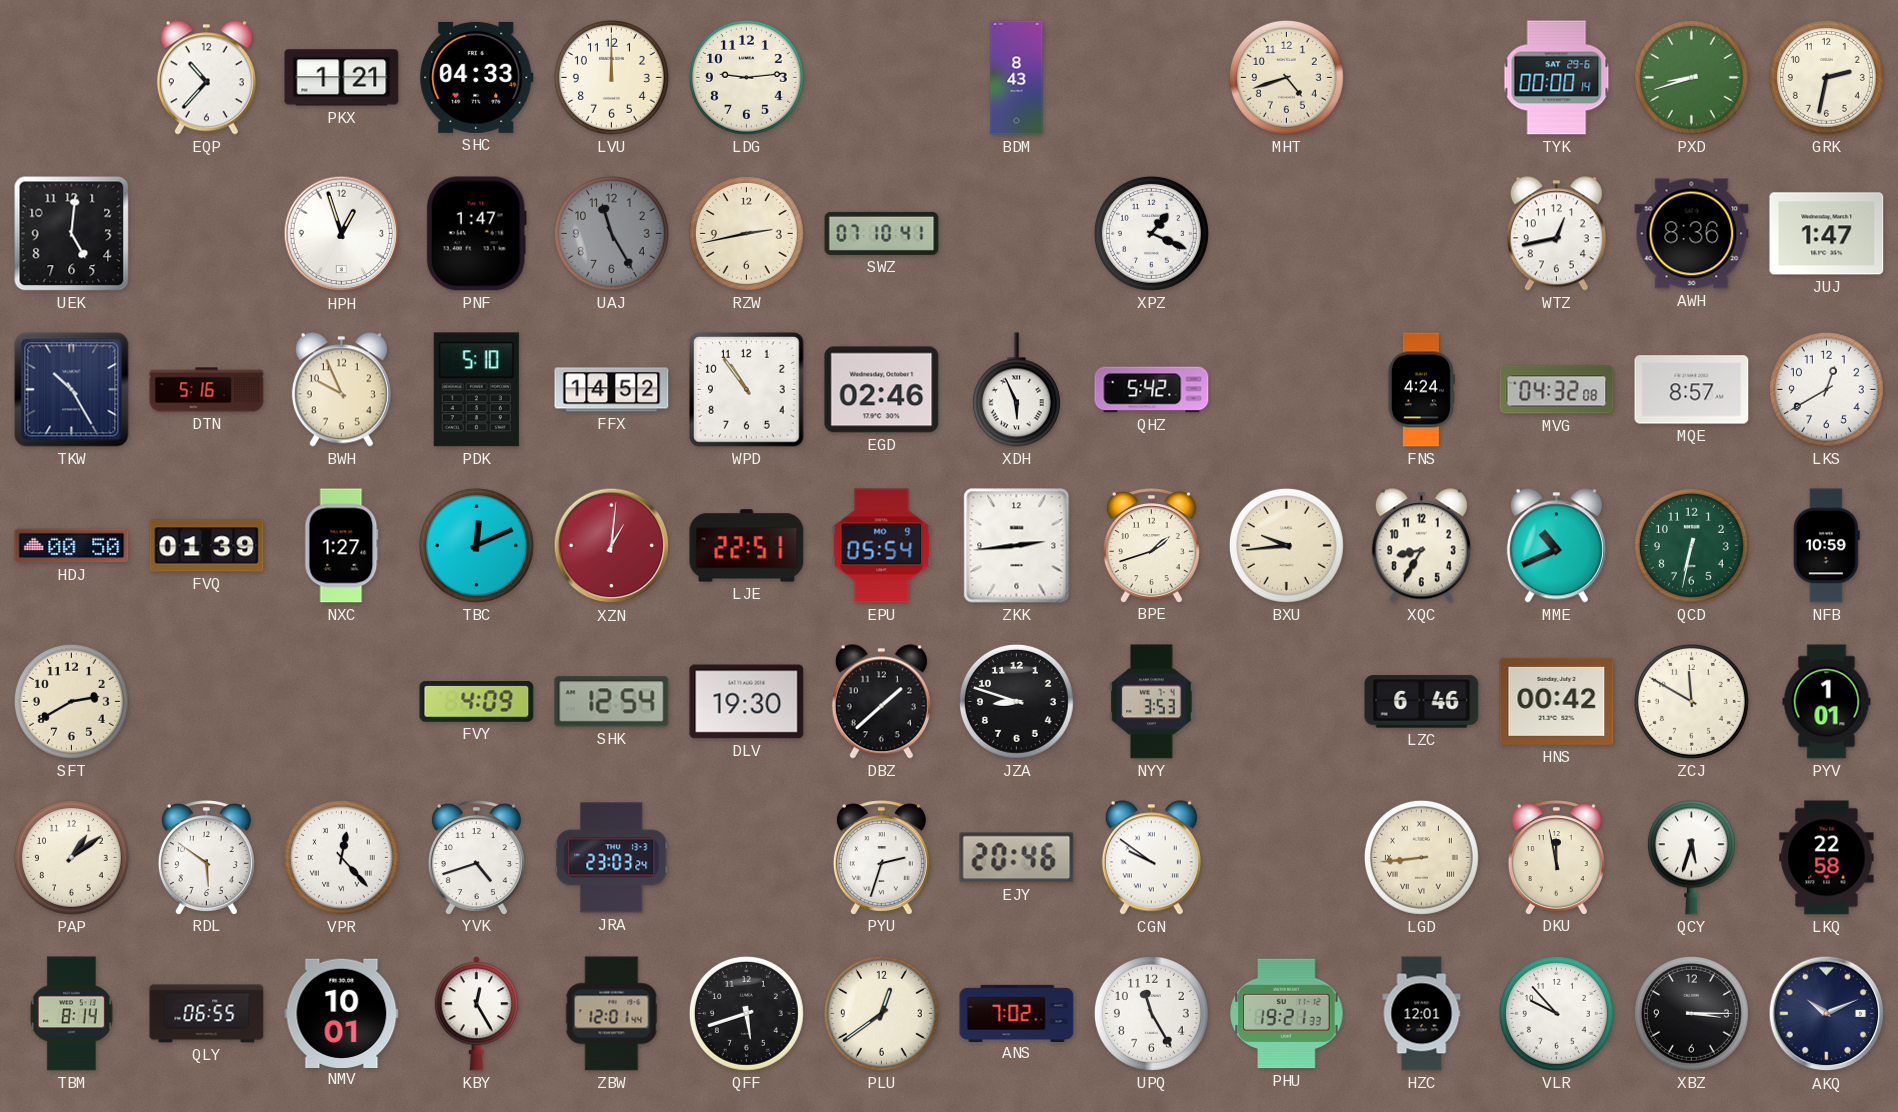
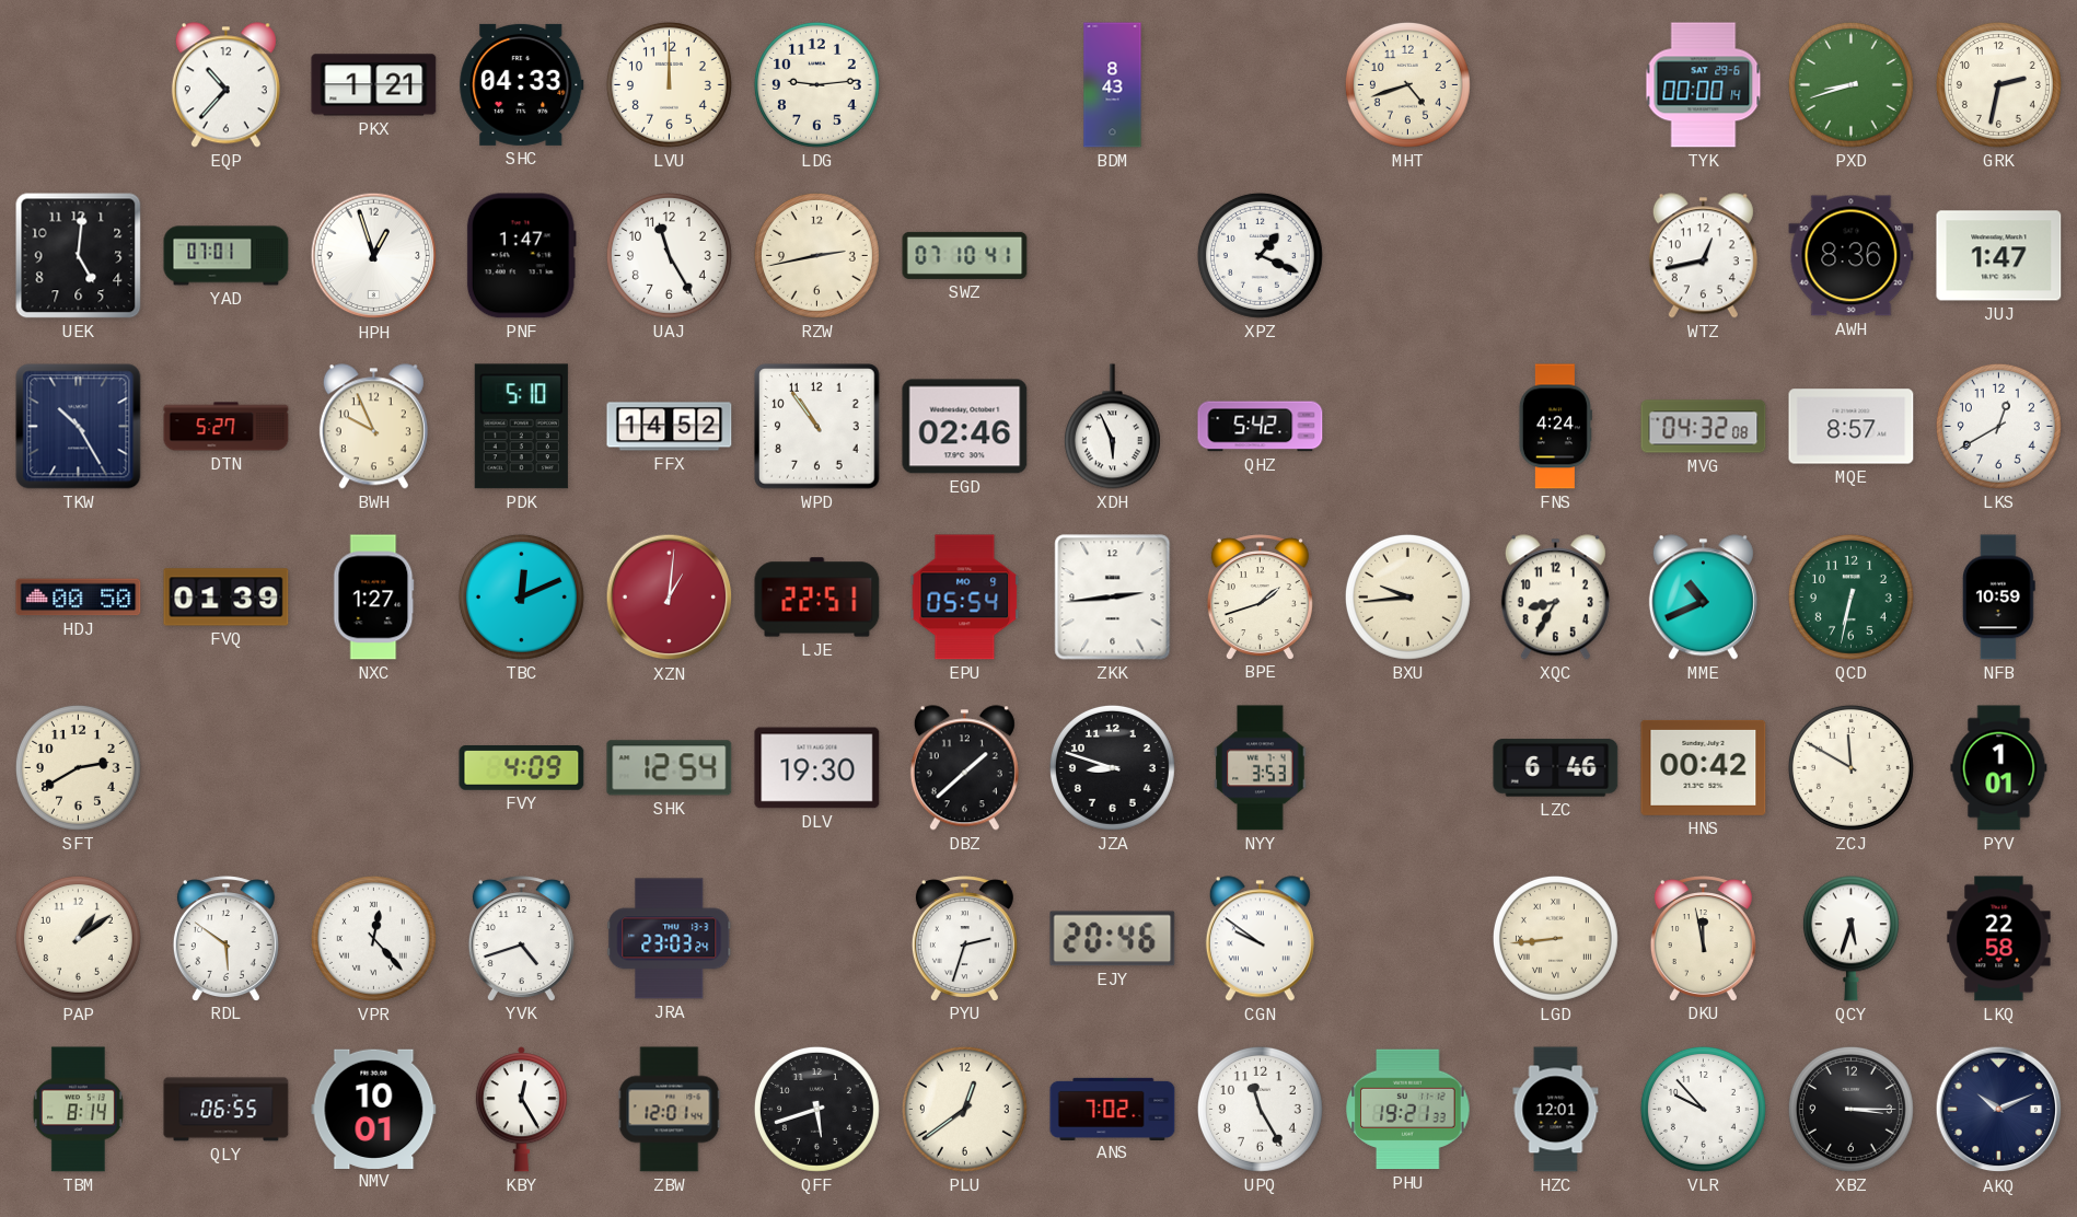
YAD: none -> 07:01 (227, 256)
UAJ dial: grey -> white (669, 255)
DTN: 5:16 -> 5:27 (227, 427)
